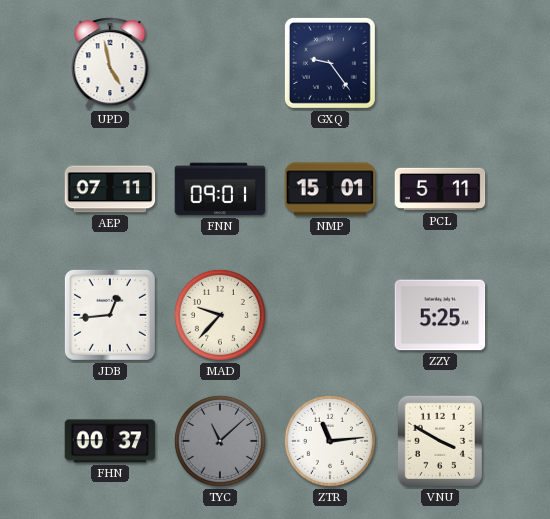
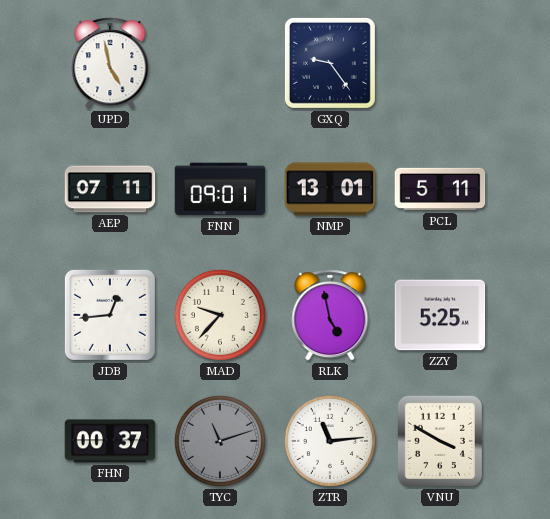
NMP: 15:01 -> 13:01 (330, 189)
RLK: none -> 4:58 (330, 315)
TYC: 11:08 -> 11:12 (220, 441)
